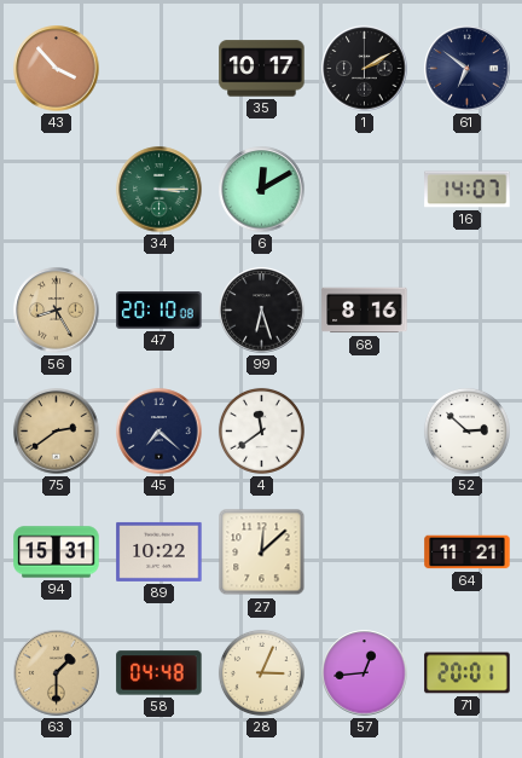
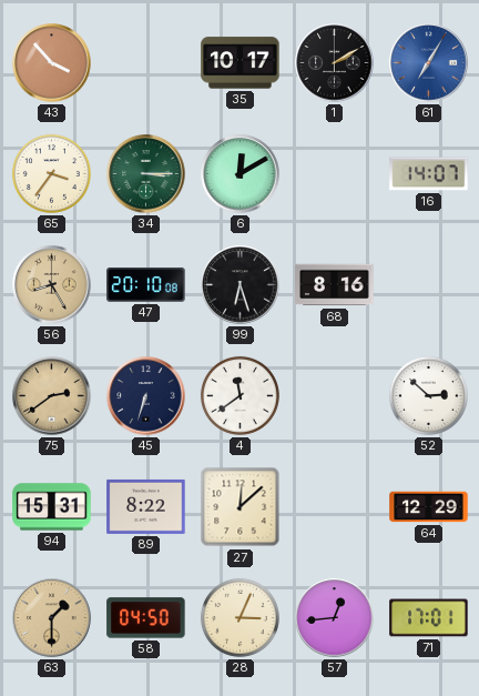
61: 6:51 -> 7:05 (429, 63)
61 dial: navy -> blue (429, 63)
65: none -> 3:36 (51, 173)
45: 7:22 -> 6:33 (146, 396)
89: 10:22 -> 8:22 (146, 506)
64: 11:21 -> 12:29 (429, 507)
58: 04:48 -> 04:50 (146, 618)
71: 20:01 -> 17:01 (429, 618)
